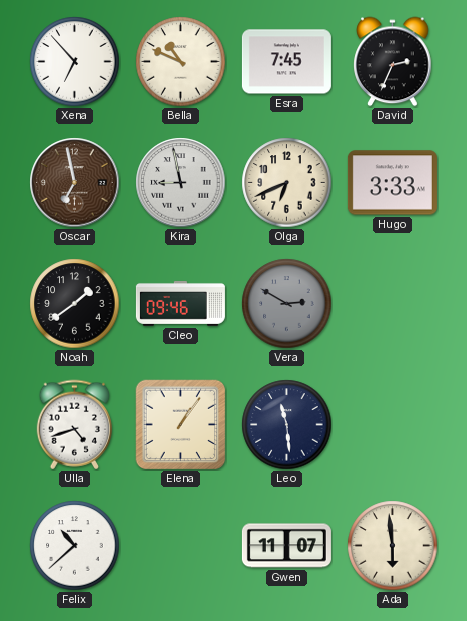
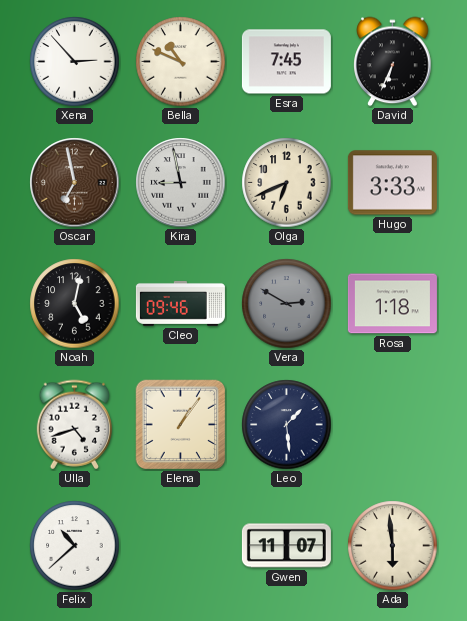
Xena: 6:53 -> 2:53 (75, 62)
David: 2:34 -> 6:34 (393, 62)
Noah: 1:39 -> 5:02 (75, 304)
Rosa: none -> 1:18 (392, 304)
Leo: 11:29 -> 1:29 (287, 425)
